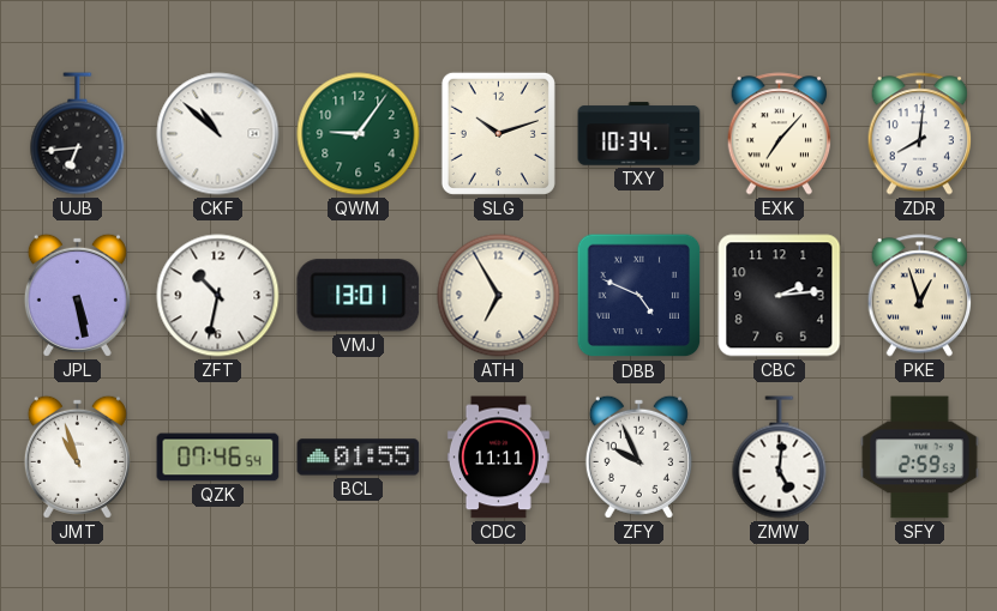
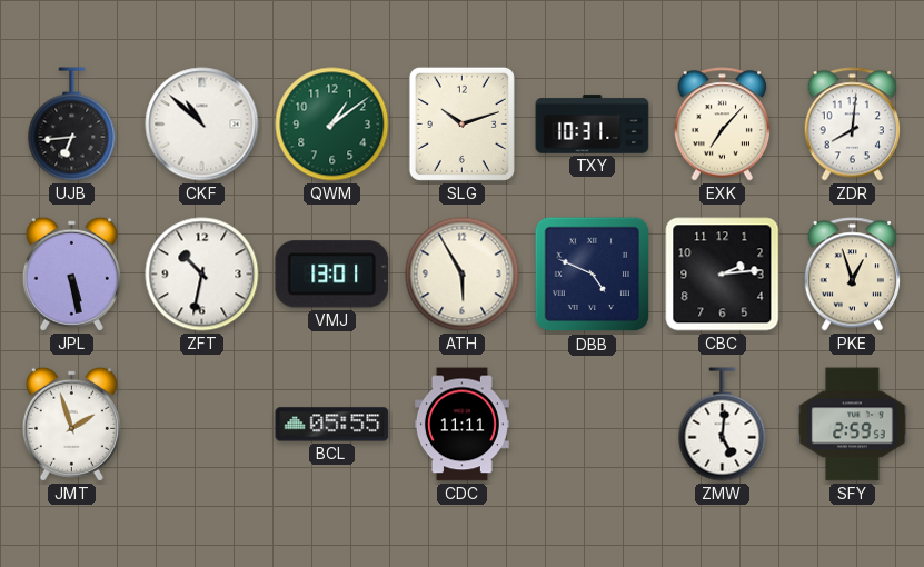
QWM: 9:06 -> 1:09 (332, 125)
TXY: 10:34 -> 10:31 (593, 125)
ATH: 6:55 -> 5:55 (463, 275)
JMT: 10:57 -> 1:57 (71, 424)
QZK: 07:46 -> none (218, 458)
BCL: 01:55 -> 05:55 (332, 425)
ZFY: 9:56 -> none (638, 456)
